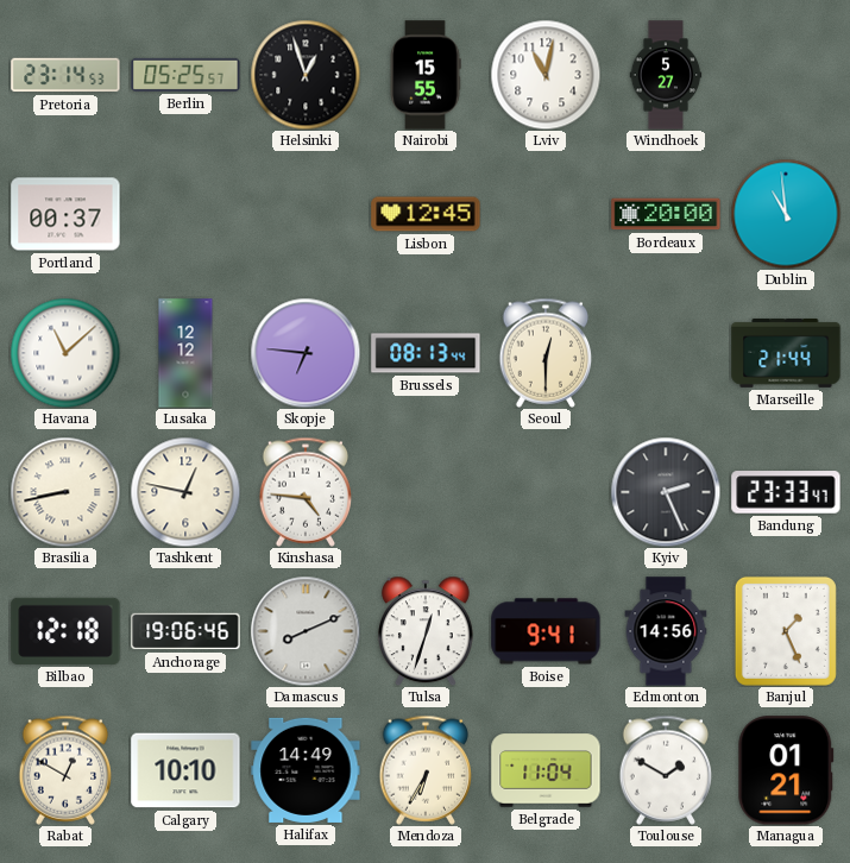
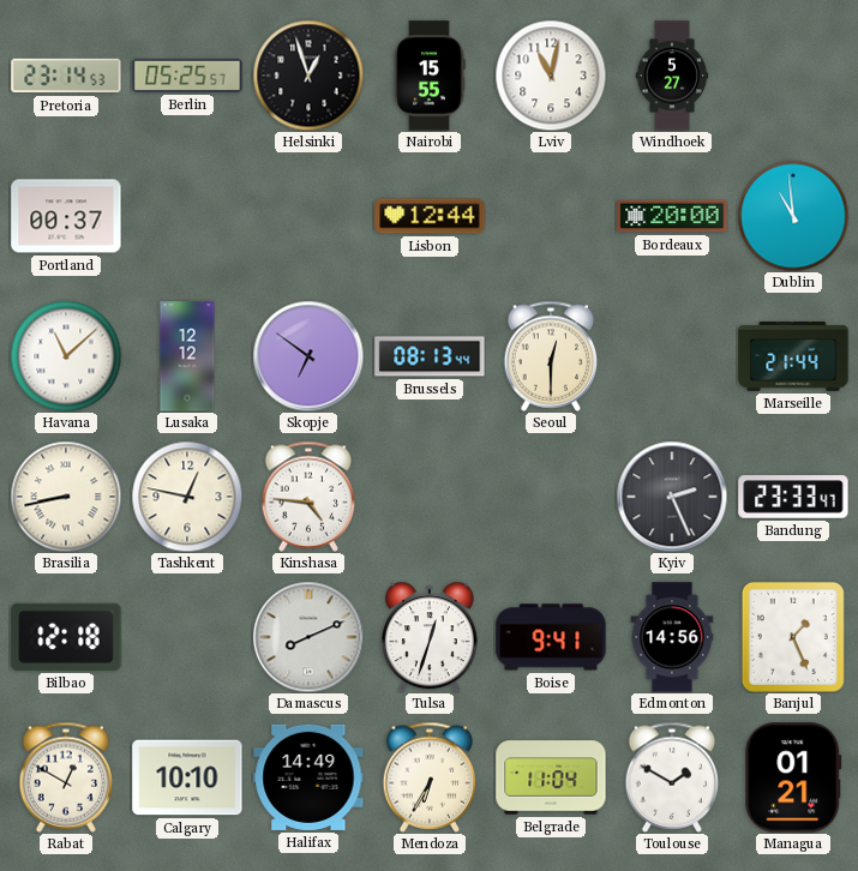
Lisbon: 12:45 -> 12:44 (430, 216)
Skopje: 6:46 -> 6:51 (308, 356)
Anchorage: 19:06 -> none (185, 631)
